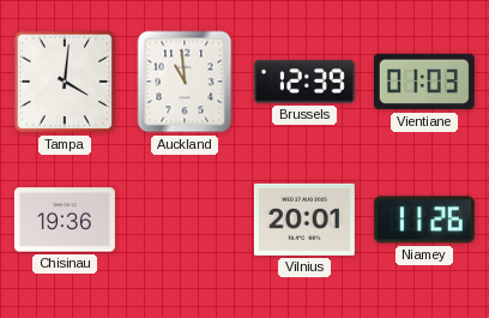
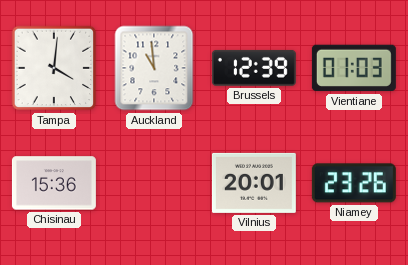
Chisinau: 19:36 -> 15:36 (54, 183)
Niamey: 11:26 -> 23:26 (354, 183)
